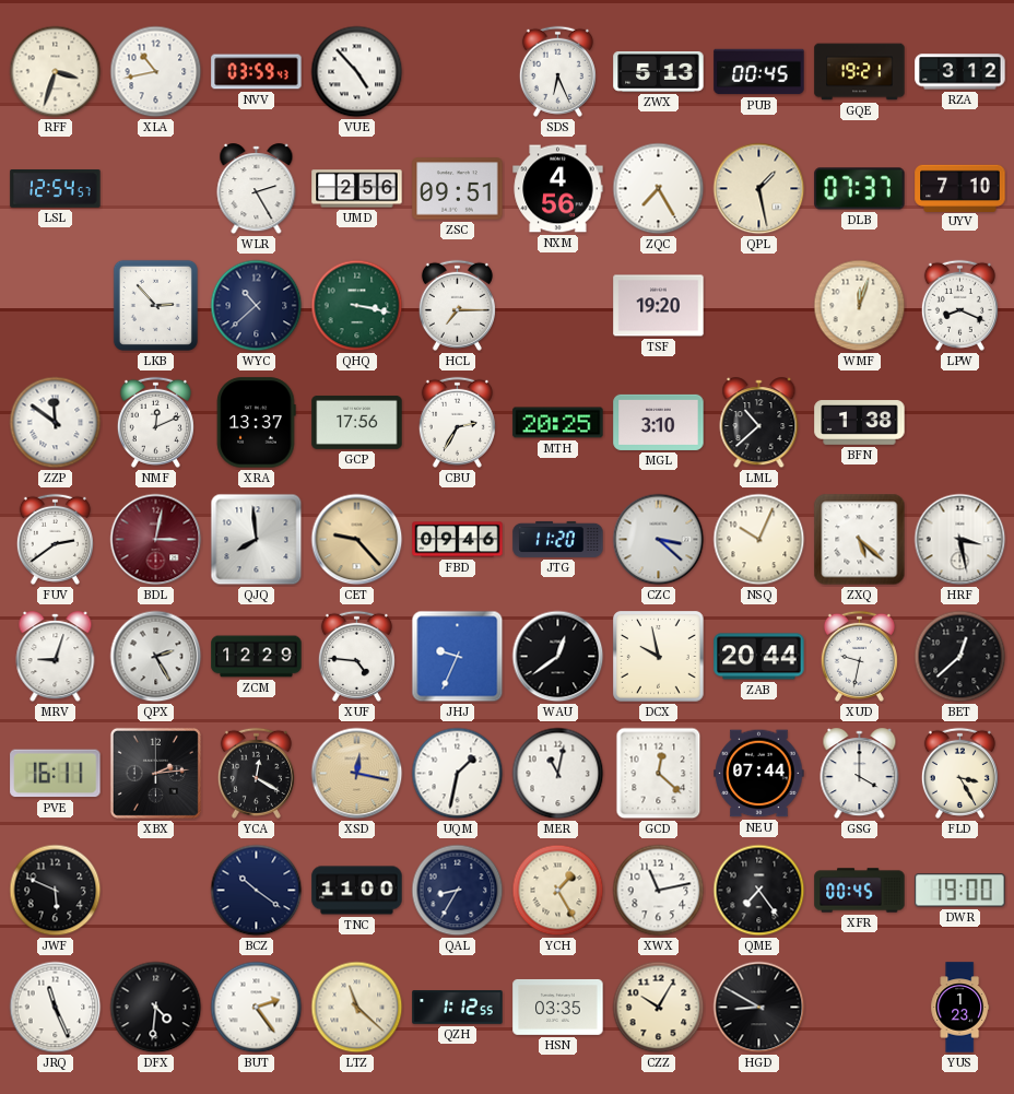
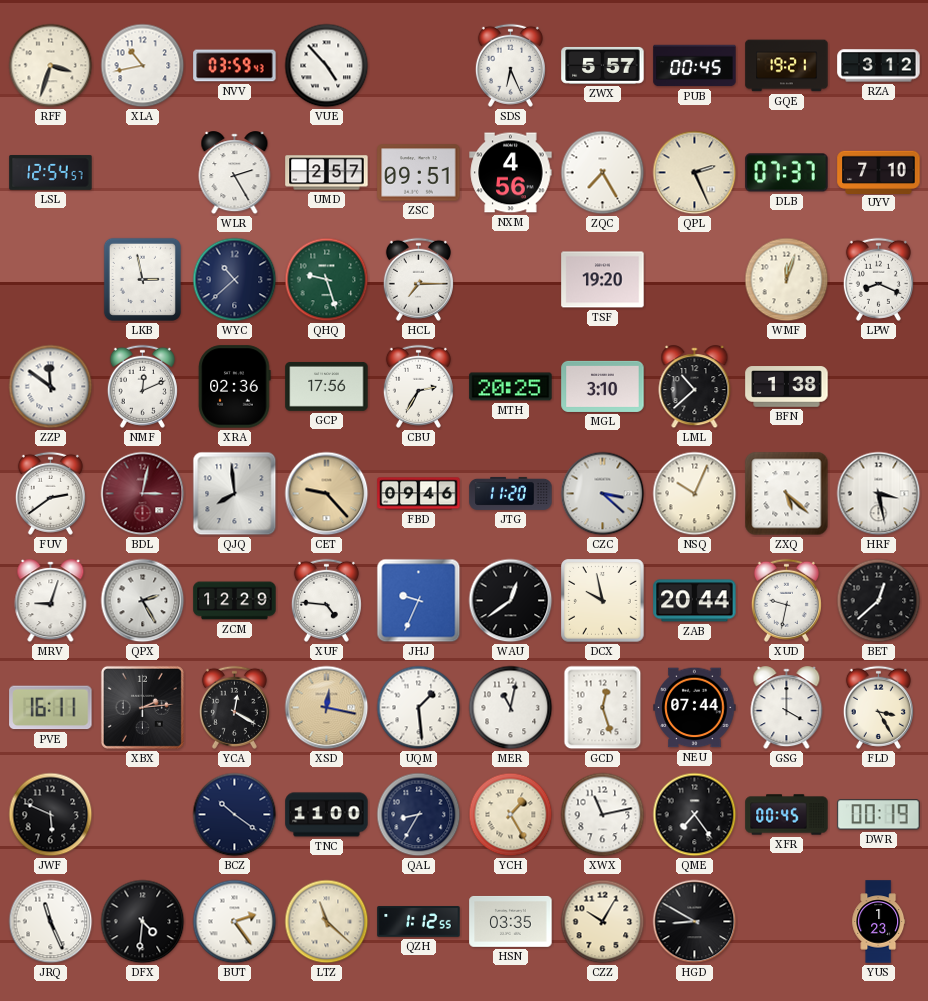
ZWX: 5:13 -> 5:57 (603, 66)
UMD: 2:56 -> 2:57 (327, 173)
QPL: 1:28 -> 2:26 (695, 173)
LKB: 2:53 -> 2:58 (142, 279)
QHQ: 3:17 -> 9:27 (327, 280)
XRA: 13:37 -> 02:36 (235, 387)
UQM: 1:32 -> 1:29 (419, 708)
GCD: 12:22 -> 12:27 (603, 708)
DWR: 19:00 -> 00:19 (879, 815)
